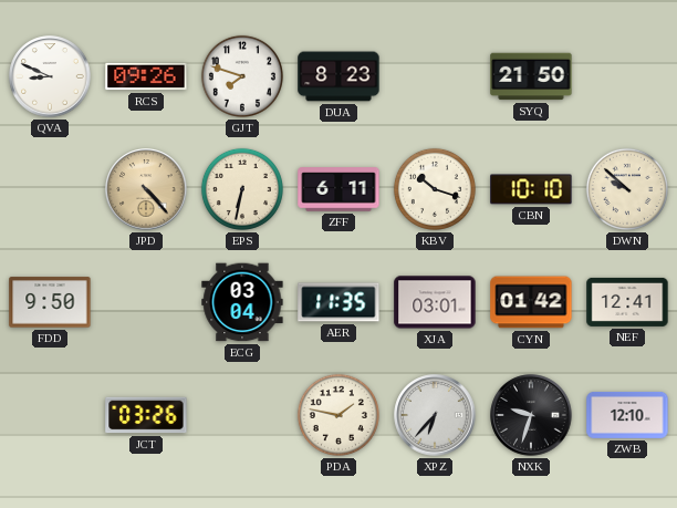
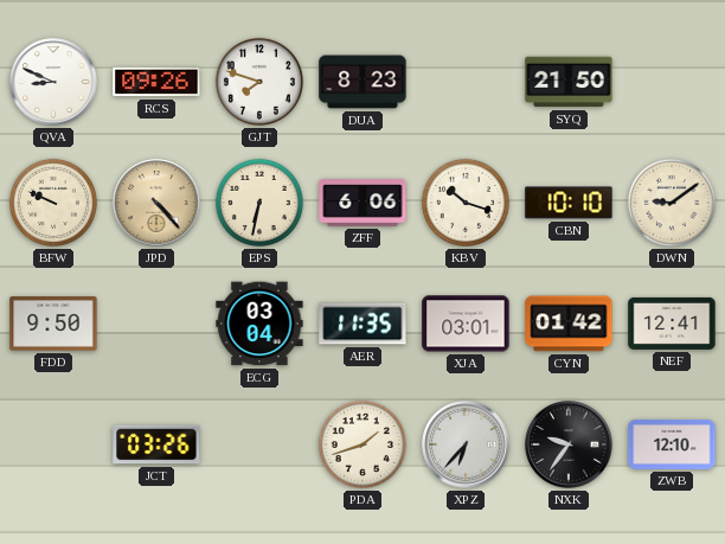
BFW: none -> 9:49 (53, 203)
ZFF: 6:11 -> 6:06 (362, 203)
DWN: 9:52 -> 9:09 (672, 203)
PDA: 1:47 -> 1:42 (362, 444)
NXK: 9:33 -> 9:36 (569, 444)
